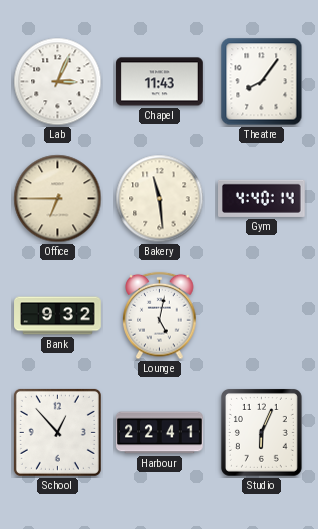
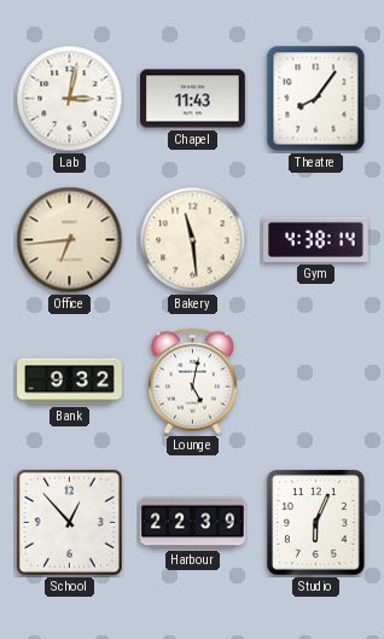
Lab: 3:04 -> 3:02 (70, 99)
Office: 6:45 -> 6:44 (70, 240)
Gym: 4:40 -> 4:38 (316, 239)
Harbour: 22:41 -> 22:39 (193, 523)
